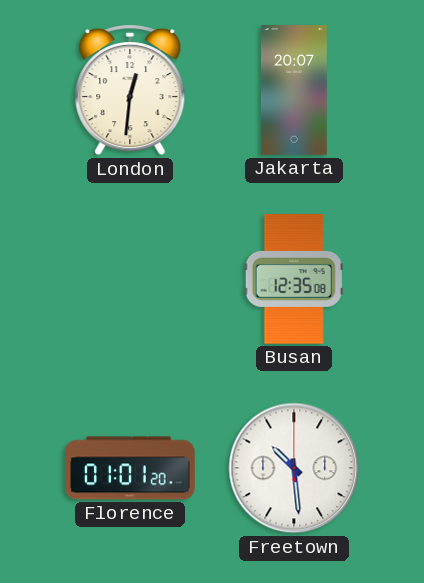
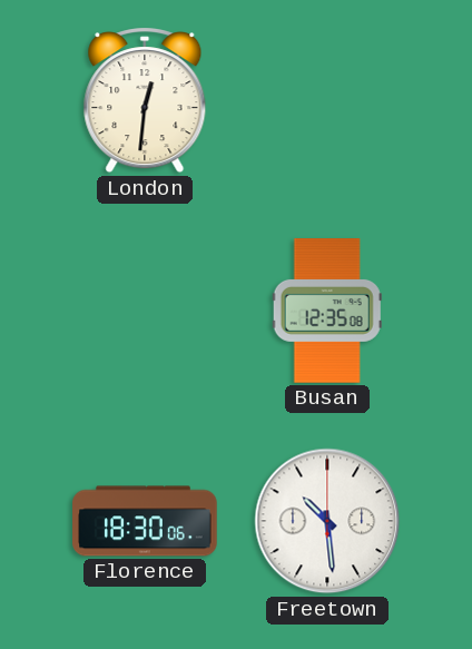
Jakarta: 20:07 -> none (294, 90)
Florence: 01:01 -> 18:30 (145, 521)
